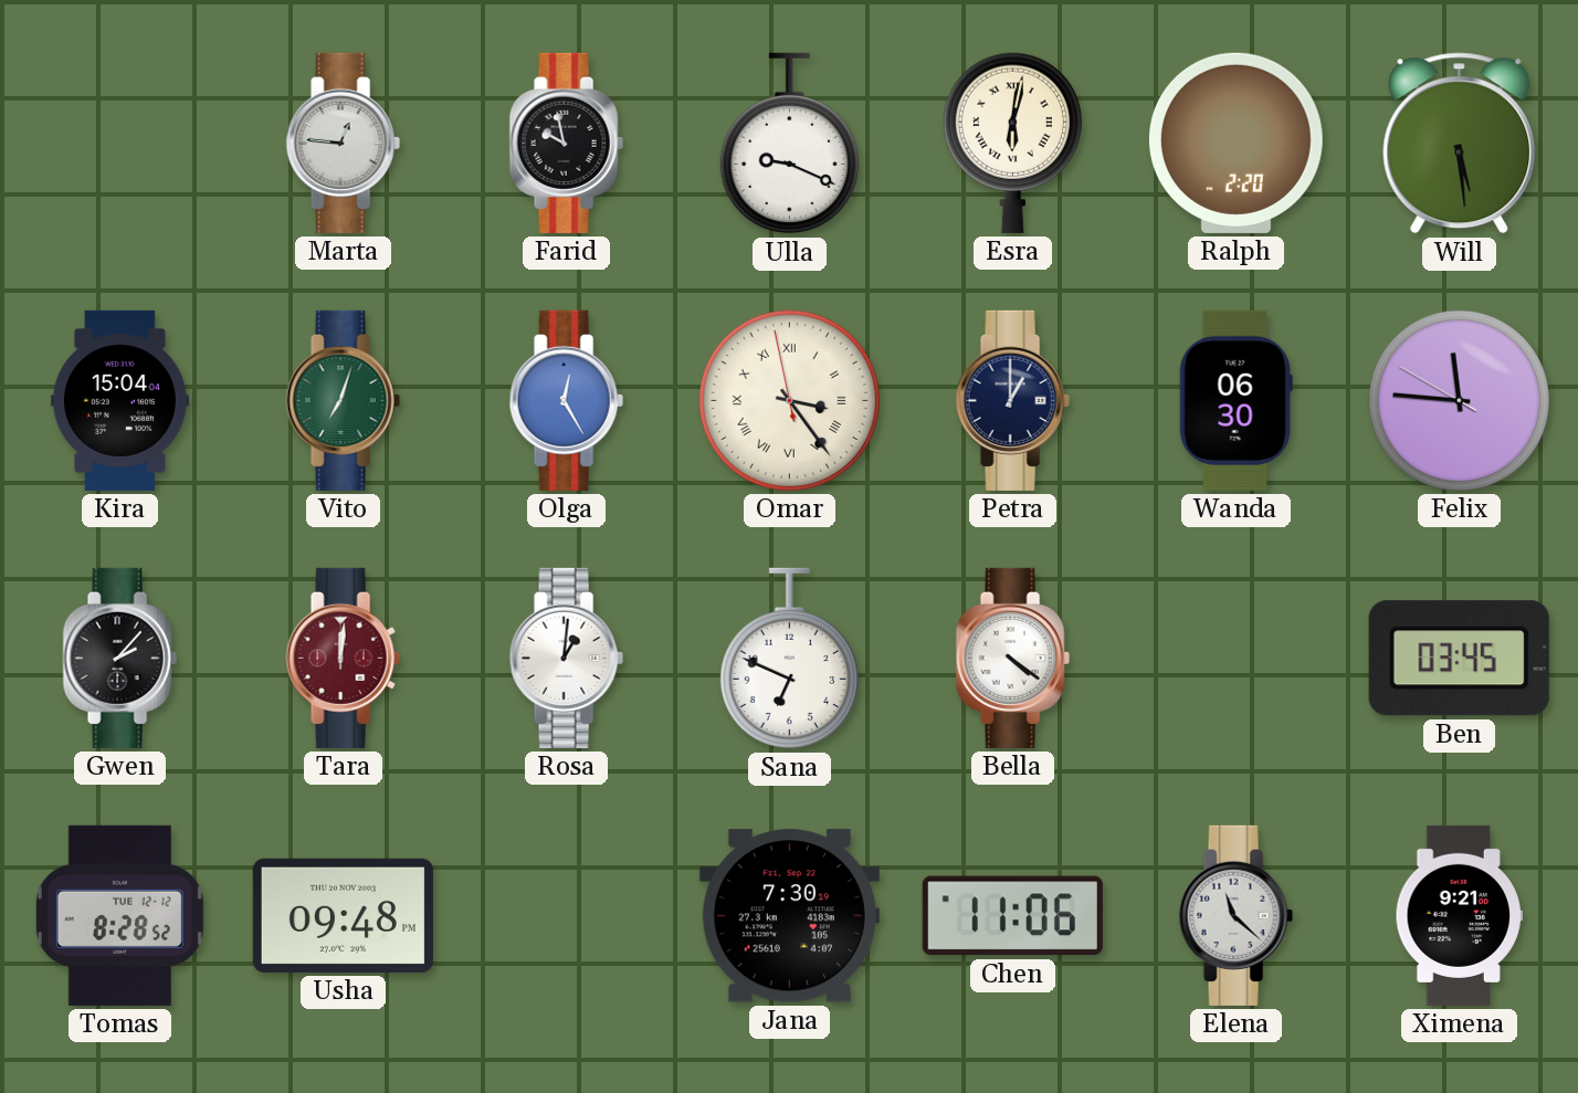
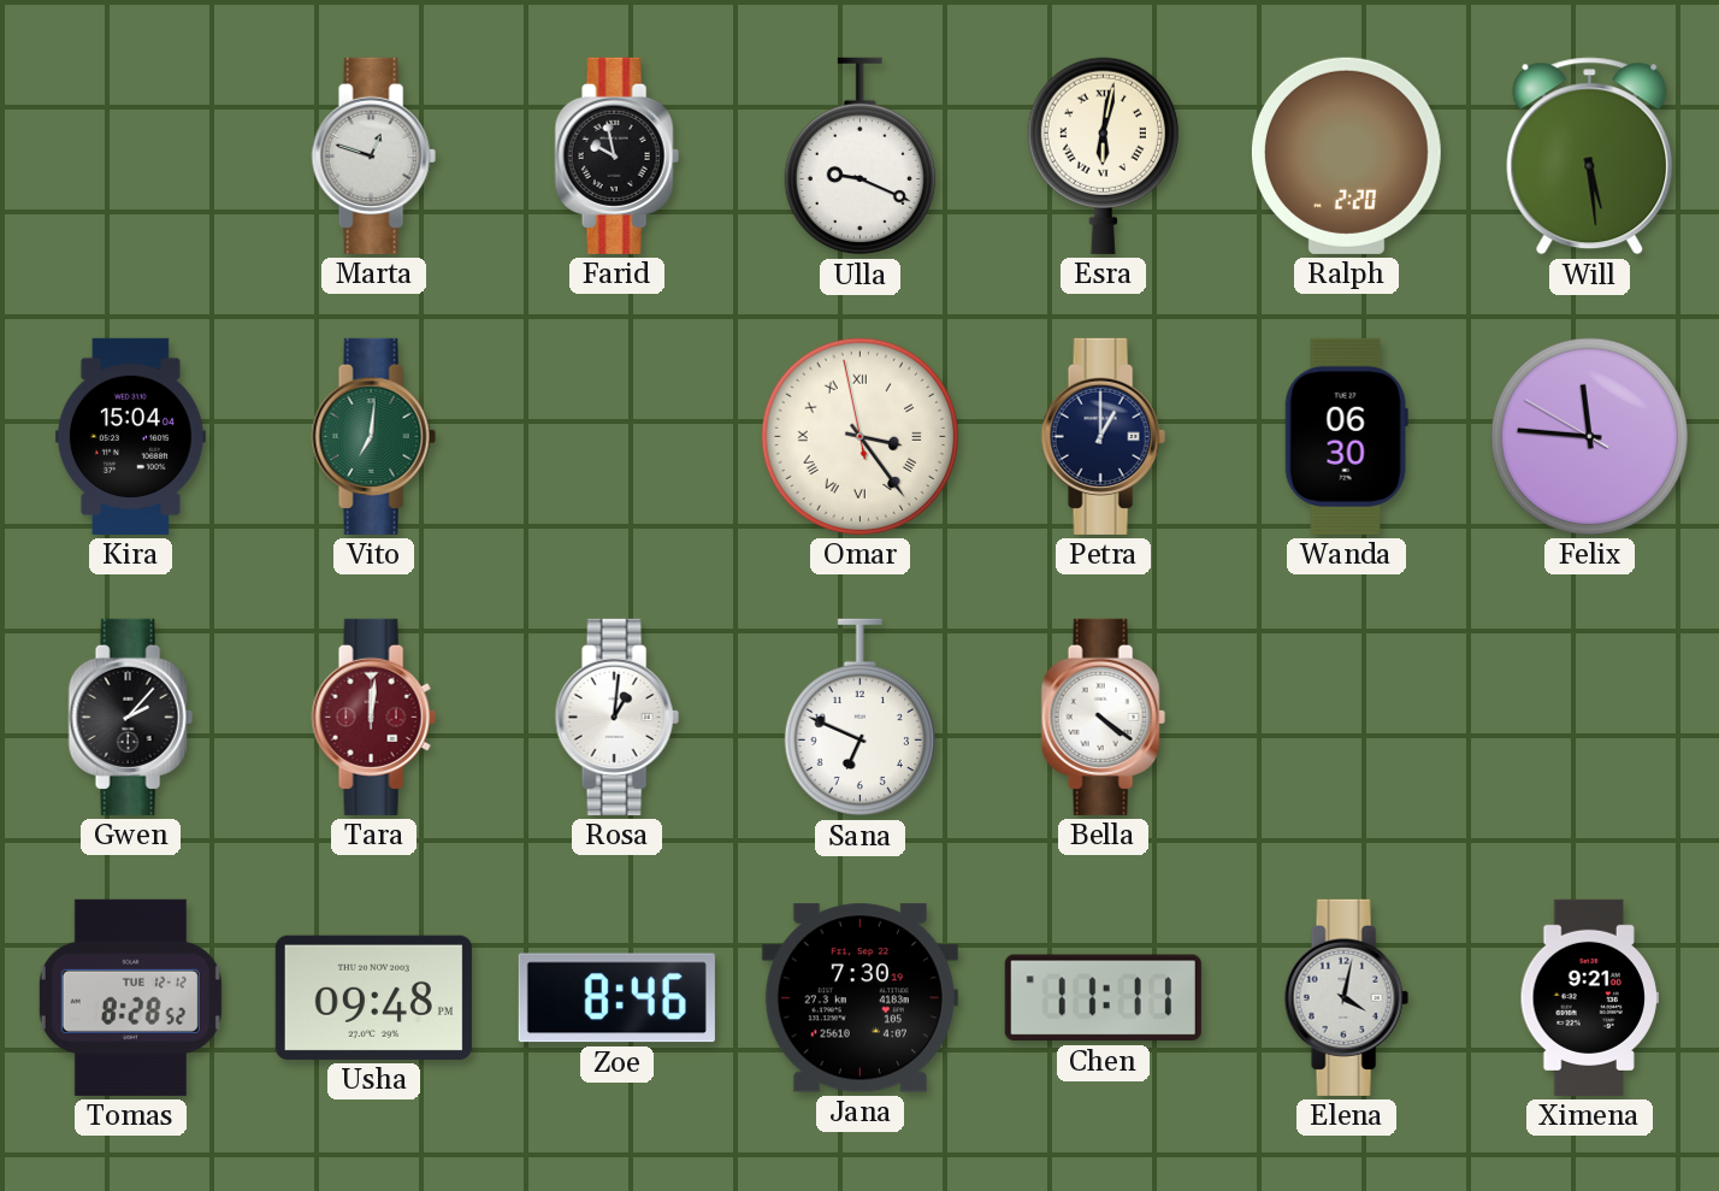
Marta: 12:46 -> 12:48 (373, 155)
Vito: 7:03 -> 7:01 (373, 436)
Olga: 12:25 -> none (566, 400)
Ben: 03:45 -> none (1459, 659)
Zoe: none -> 8:46 (616, 998)
Chen: 11:06 -> 11:11 (1103, 998)
Elena: 11:22 -> 4:02 (1346, 997)
